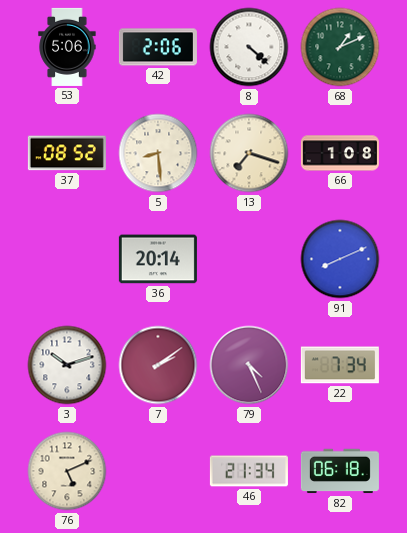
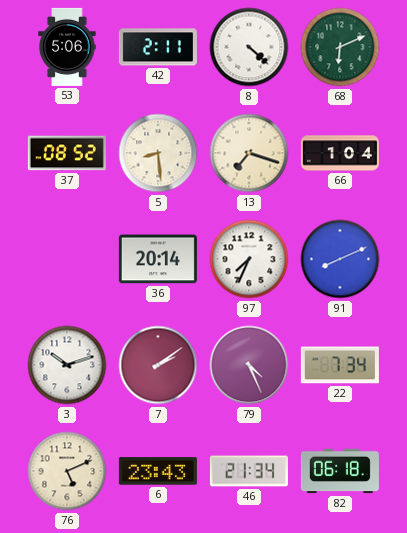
42: 2:06 -> 2:11 (158, 47)
68: 1:11 -> 6:11 (340, 47)
66: 1:08 -> 1:04 (340, 153)
97: none -> 7:34 (249, 259)
6: none -> 23:43 (158, 471)
